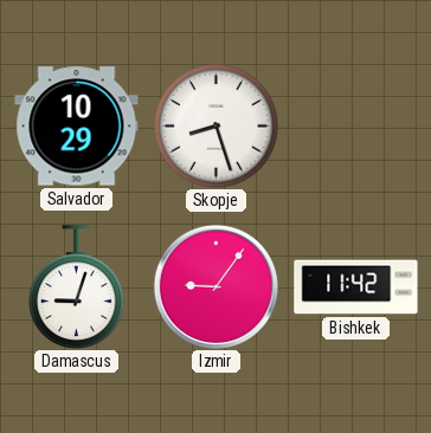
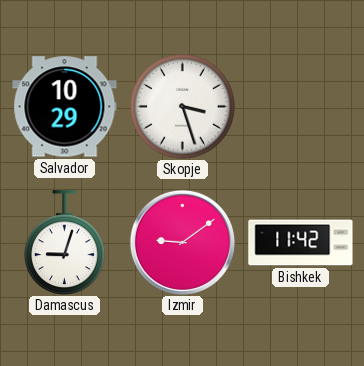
Skopje: 8:27 -> 3:27 (183, 107)
Izmir: 9:06 -> 9:09 (182, 242)
